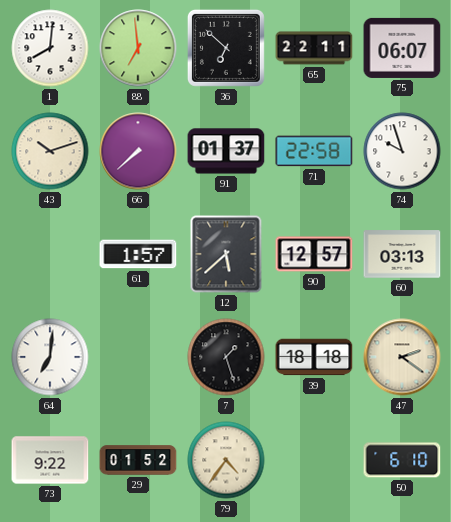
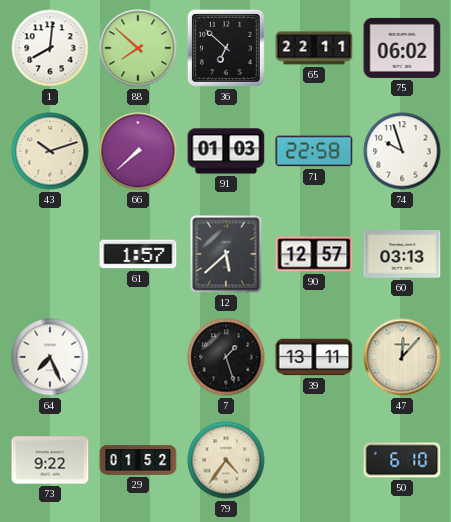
88: 6:59 -> 7:52 (138, 48)
75: 06:07 -> 06:02 (402, 48)
91: 01:37 -> 01:03 (226, 151)
64: 7:01 -> 7:26 (50, 357)
39: 18:18 -> 13:11 (314, 357)
47: 2:21 -> 12:07 (402, 357)
